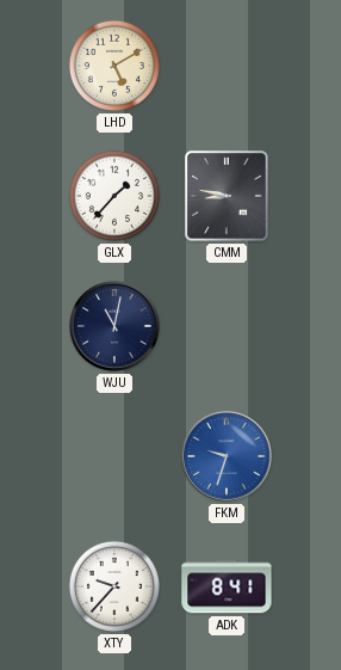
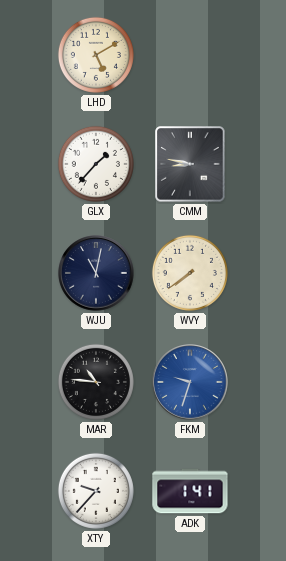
WVY: none -> 7:39 (190, 273)
MAR: none -> 10:46 (96, 382)
ADK: 8:41 -> 1:41 (190, 491)
